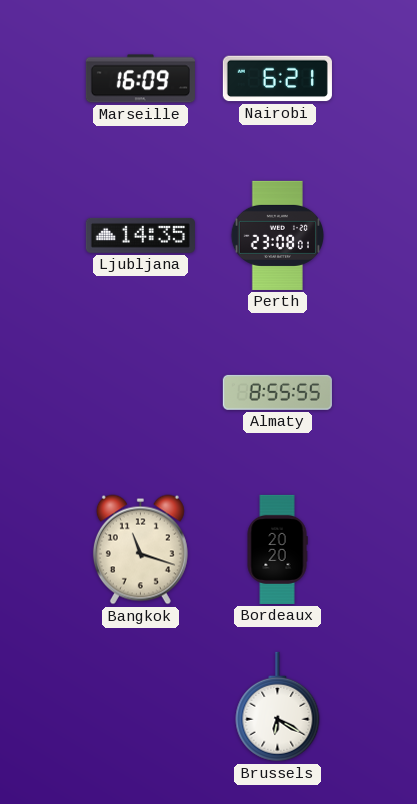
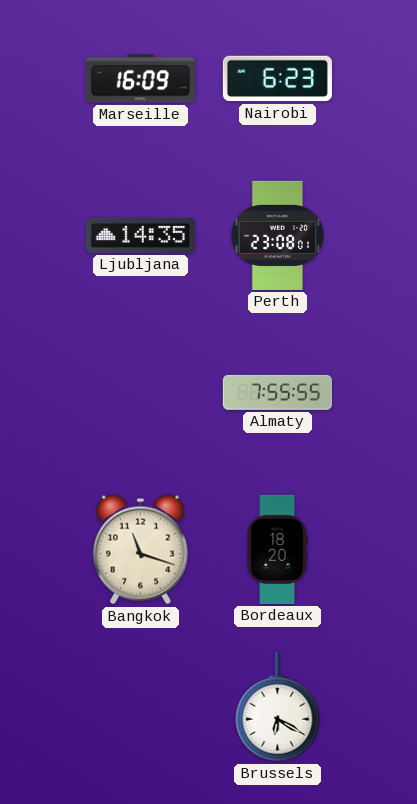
Nairobi: 6:21 -> 6:23 (277, 79)
Almaty: 8:55 -> 7:55 (277, 392)
Bordeaux: 20:20 -> 18:20 (277, 549)
